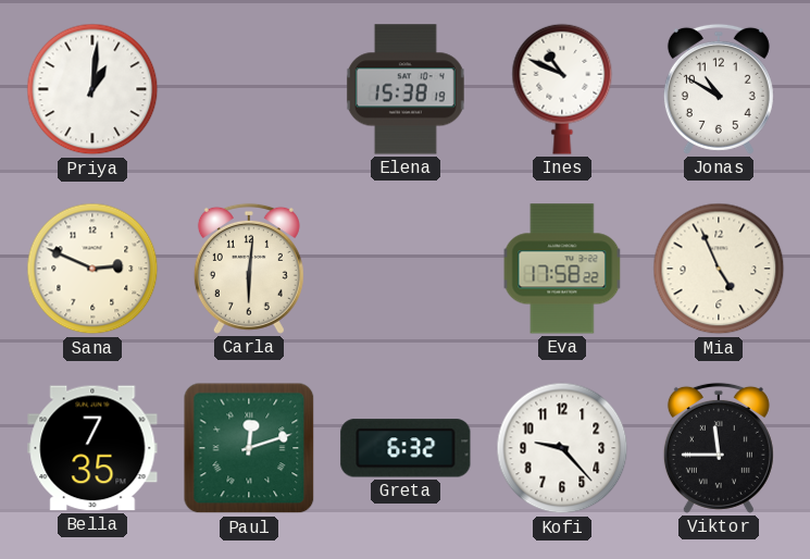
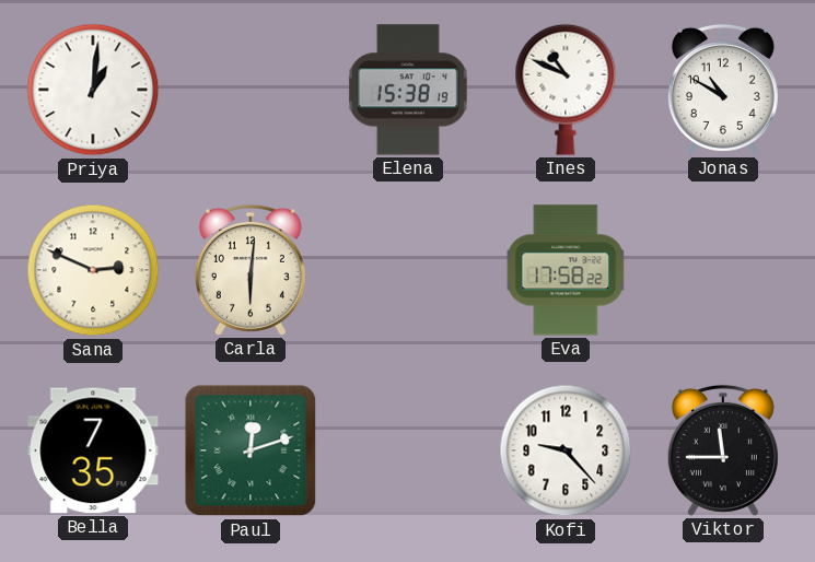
Mia: 4:56 -> none (719, 269)
Greta: 6:32 -> none (406, 448)
